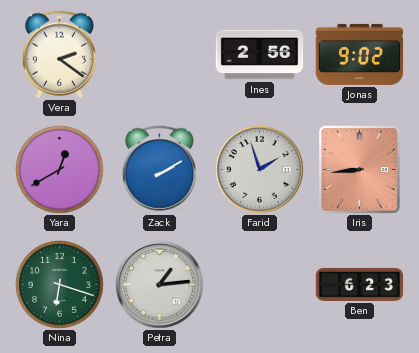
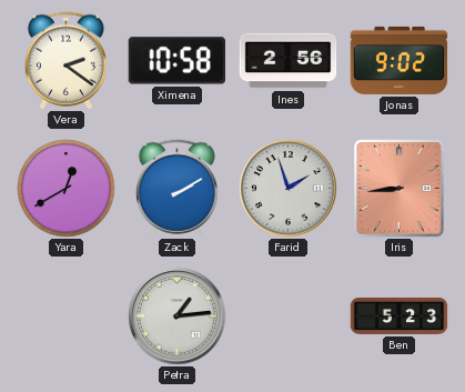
Ximena: none -> 10:58 (176, 61)
Nina: 6:18 -> none (60, 285)
Ben: 6:23 -> 5:23 (400, 315)
